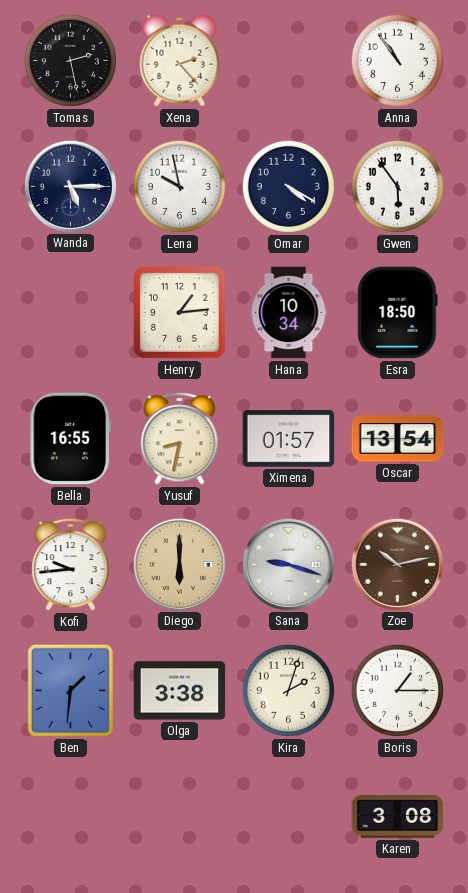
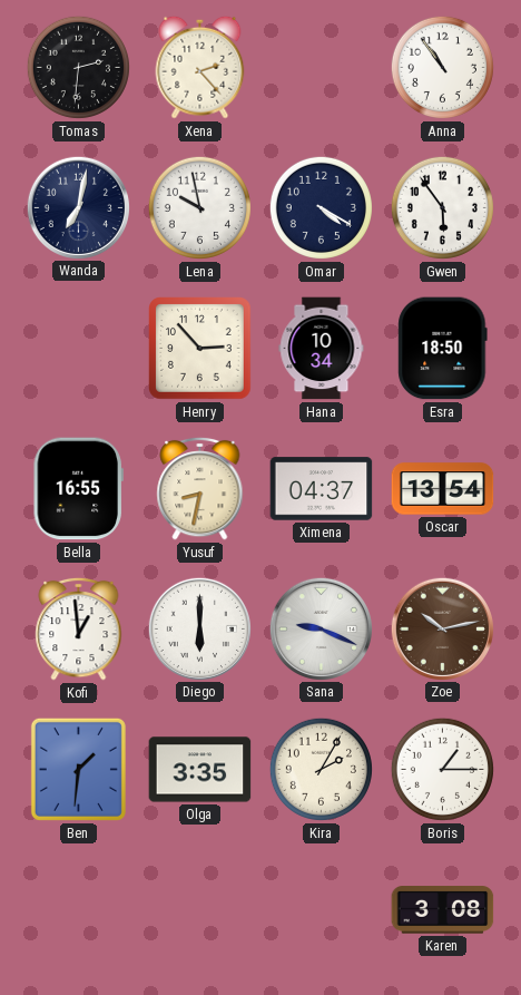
Tomas: 2:28 -> 2:31 (78, 67)
Wanda: 5:15 -> 7:02 (78, 207)
Henry: 1:14 -> 2:53 (200, 349)
Ximena: 01:57 -> 04:37 (322, 489)
Kofi: 9:44 -> 12:59 (79, 628)
Diego dial: champagne -> white (199, 628)
Sana: 9:18 -> 9:19 (321, 628)
Olga: 3:38 -> 3:35 (200, 770)
Kira: 2:03 -> 2:05 (321, 769)
